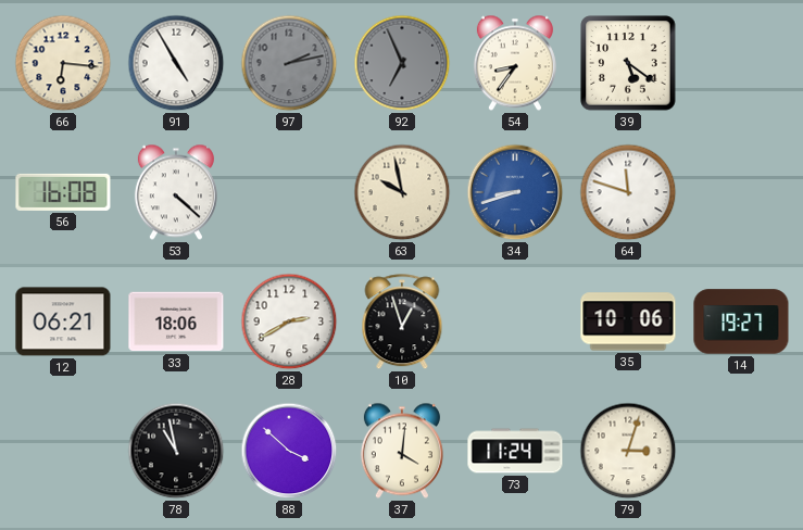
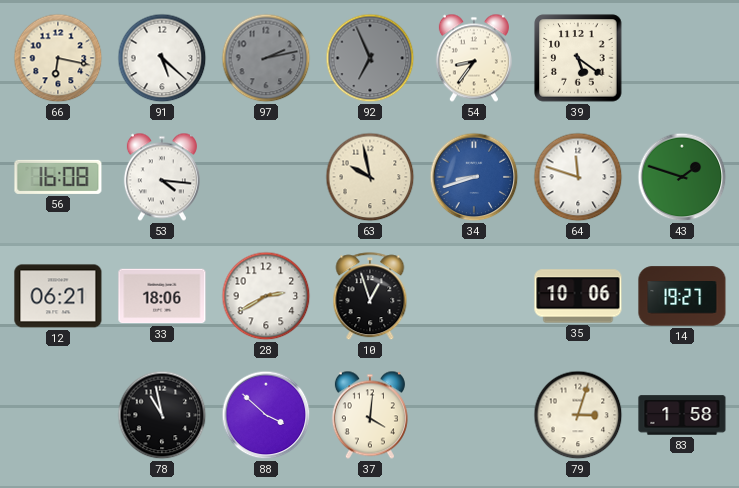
66: 6:16 -> 6:17 (58, 58)
91: 4:55 -> 5:22 (162, 58)
53: 4:22 -> 4:16 (162, 177)
43: none -> 1:48 (682, 177)
73: 11:24 -> none (515, 451)
83: none -> 1:58 (682, 415)
